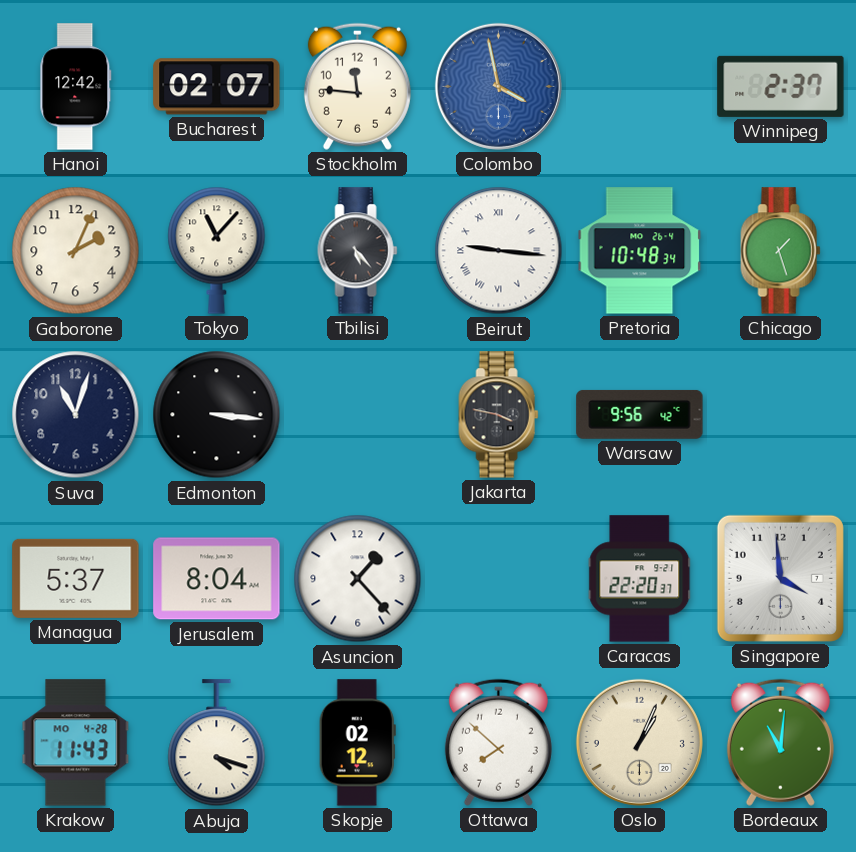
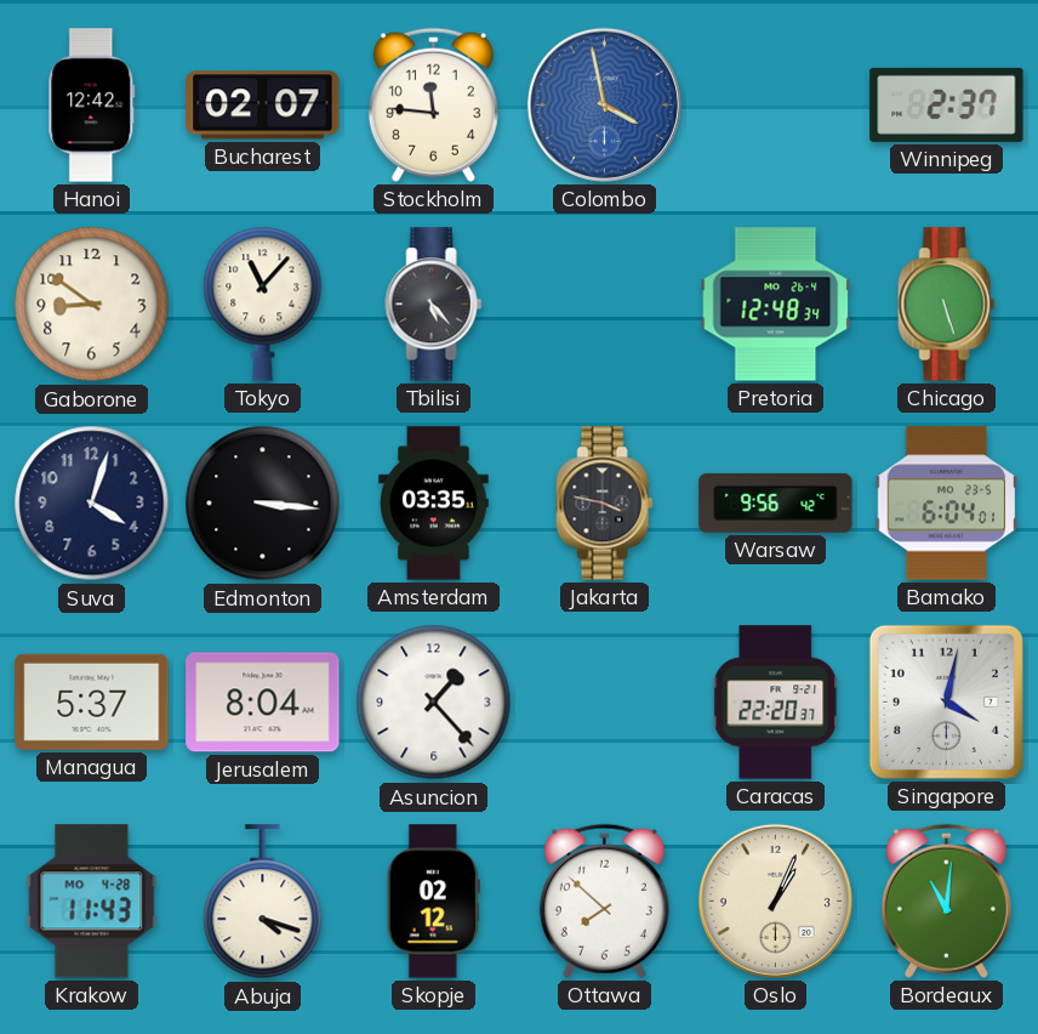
Gaborone: 2:04 -> 8:51 (92, 305)
Beirut: 9:16 -> none (499, 251)
Pretoria: 10:48 -> 12:48 (776, 305)
Chicago: 1:27 -> 5:27 (947, 305)
Suva: 11:03 -> 4:03 (92, 504)
Amsterdam: none -> 03:35 (434, 504)
Bamako: none -> 6:04 (947, 504)
Singapore: 3:59 -> 4:02 (946, 701)
